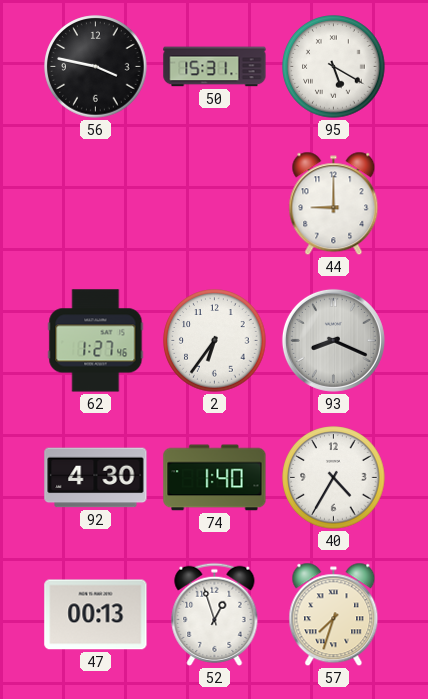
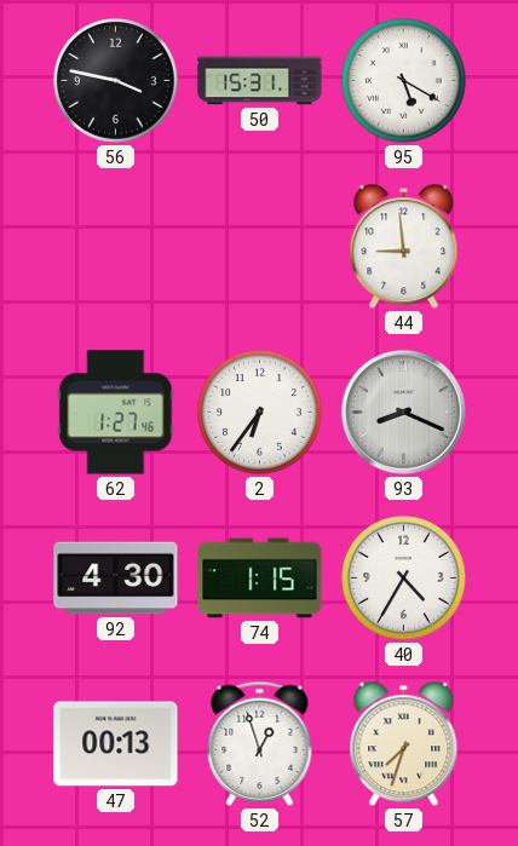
44: 9:00 -> 8:59 (404, 247)
74: 1:40 -> 1:15 (260, 579)
